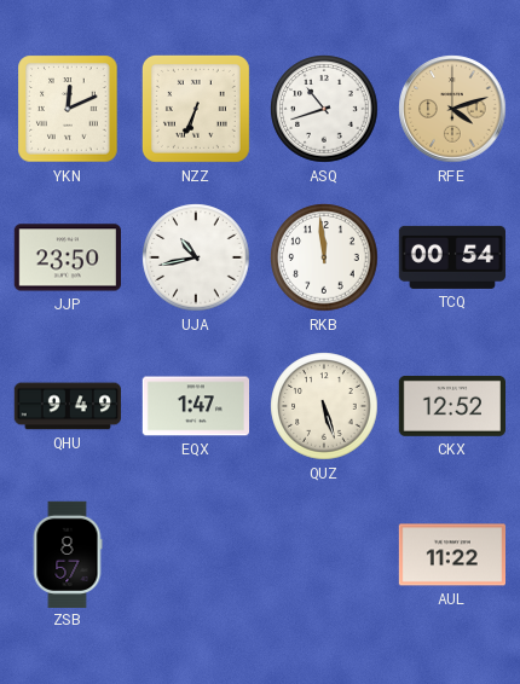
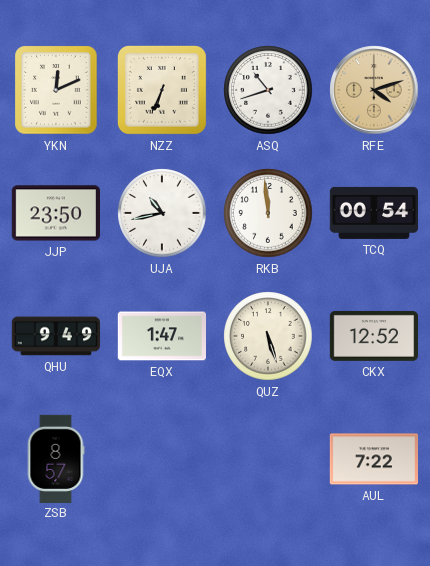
AUL: 11:22 -> 7:22 (373, 459)
